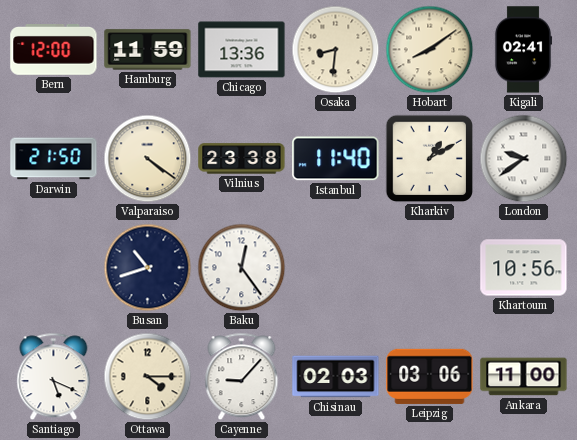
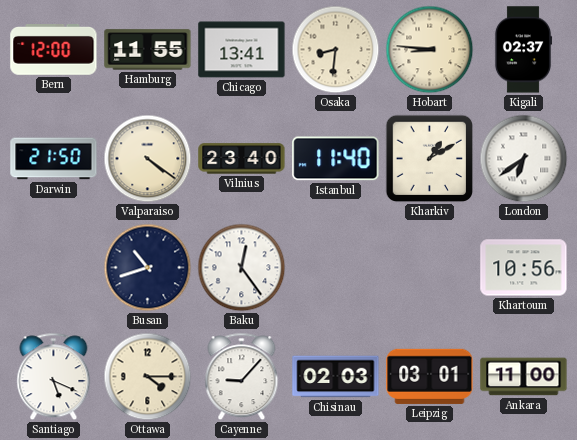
Hamburg: 11:59 -> 11:55 (148, 50)
Chicago: 13:36 -> 13:41 (242, 50)
Hobart: 8:09 -> 8:46 (430, 50)
Kigali: 02:41 -> 02:37 (523, 50)
Vilnius: 23:38 -> 23:40 (242, 159)
London: 9:39 -> 6:39 (524, 159)
Leipzig: 03:06 -> 03:01 (430, 376)
